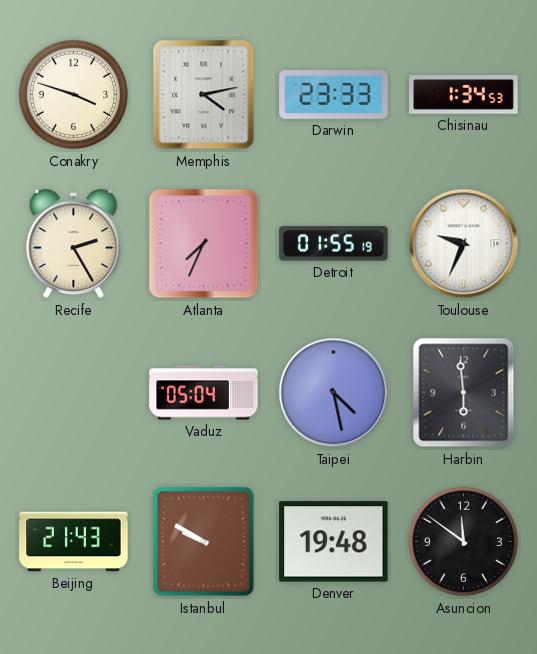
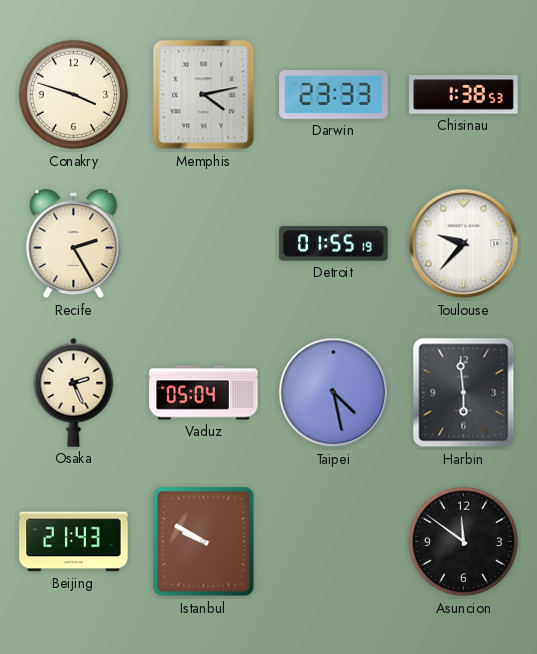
Chisinau: 1:34 -> 1:38 (464, 95)
Atlanta: 7:34 -> none (204, 244)
Toulouse: 9:34 -> 9:37 (464, 244)
Osaka: none -> 2:26 (74, 392)
Denver: 19:48 -> none (334, 542)
